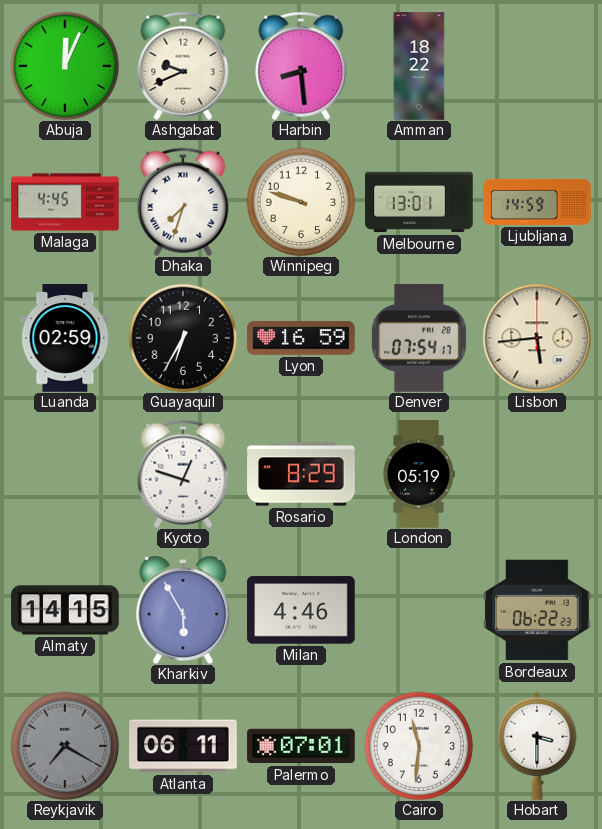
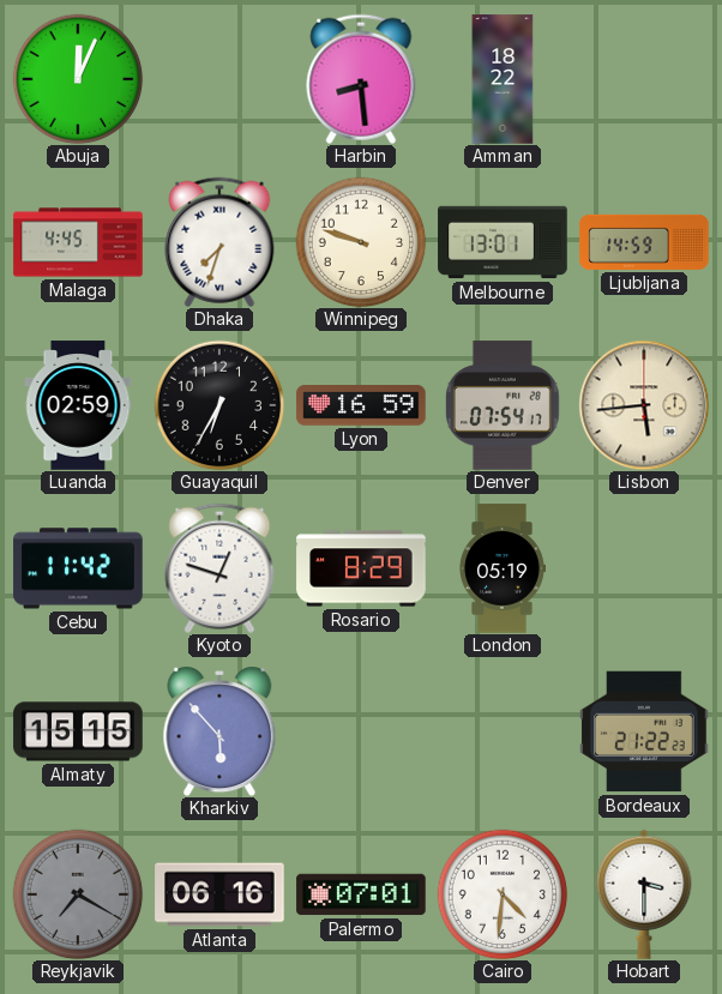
Ashgabat: 9:41 -> none (183, 66)
Cebu: none -> 11:42 (78, 568)
Almaty: 14:15 -> 15:15 (78, 731)
Kharkiv: 5:55 -> 5:53 (219, 731)
Milan: 4:46 -> none (301, 610)
Bordeaux: 06:22 -> 21:22 (644, 731)
Atlanta: 06:11 -> 06:16 (219, 894)
Cairo: 11:31 -> 4:31 (503, 894)
